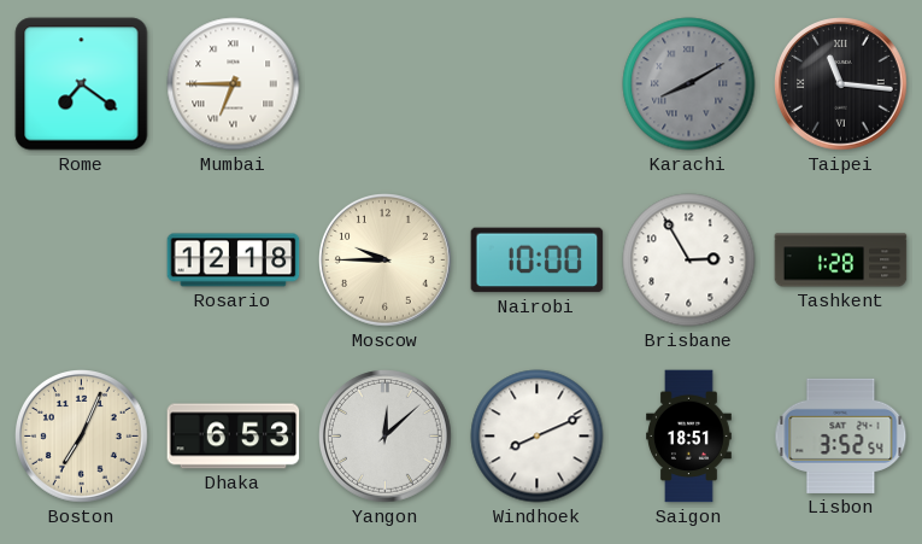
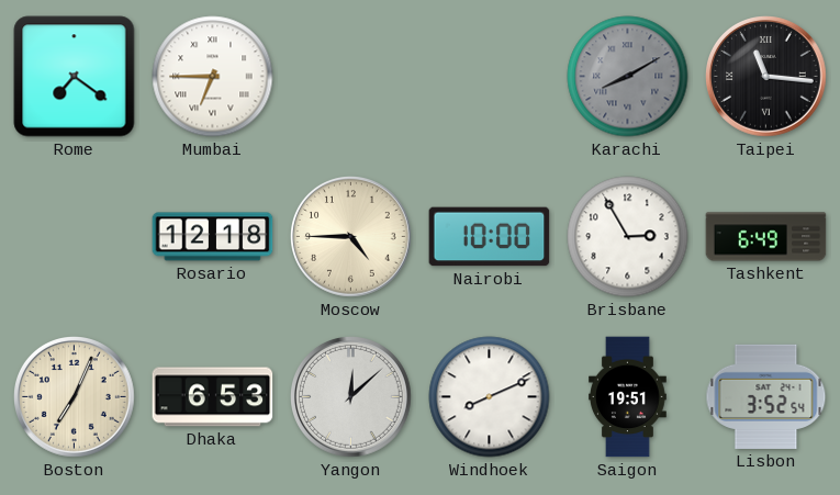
Moscow: 9:45 -> 4:45 (351, 237)
Tashkent: 1:28 -> 6:49 (766, 237)
Saigon: 18:51 -> 19:51 (628, 397)
